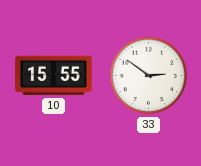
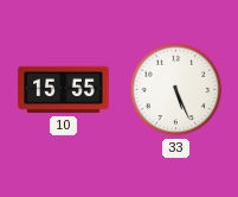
33: 2:51 -> 5:26 (176, 90)
